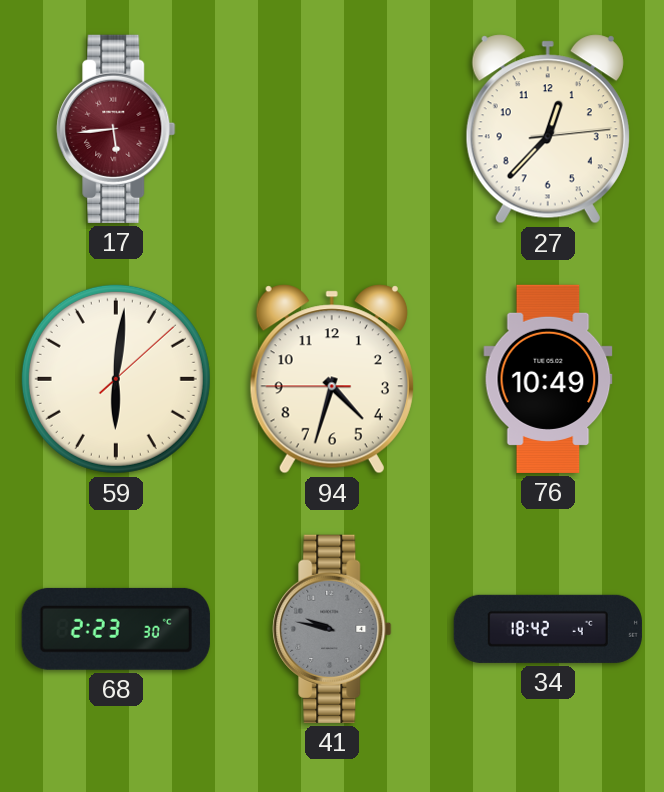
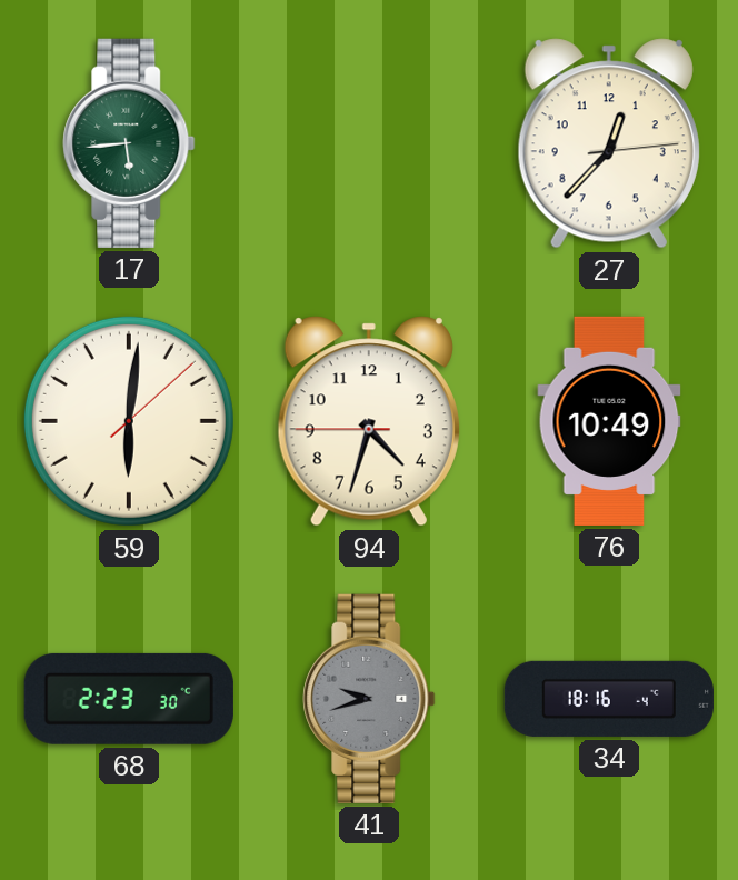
17 dial: burgundy -> green (129, 143)
41: 9:47 -> 9:42 (369, 699)
34: 18:42 -> 18:16 (609, 699)
